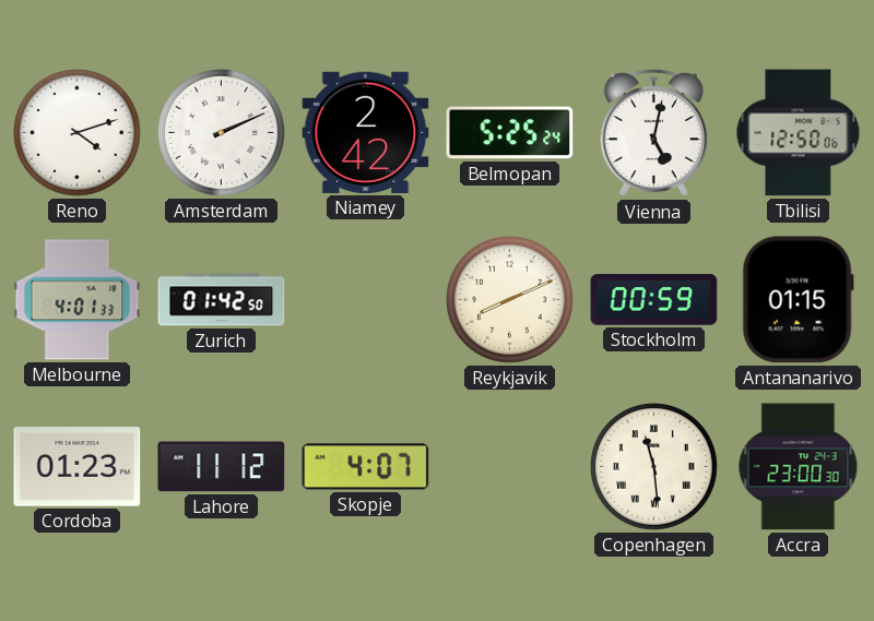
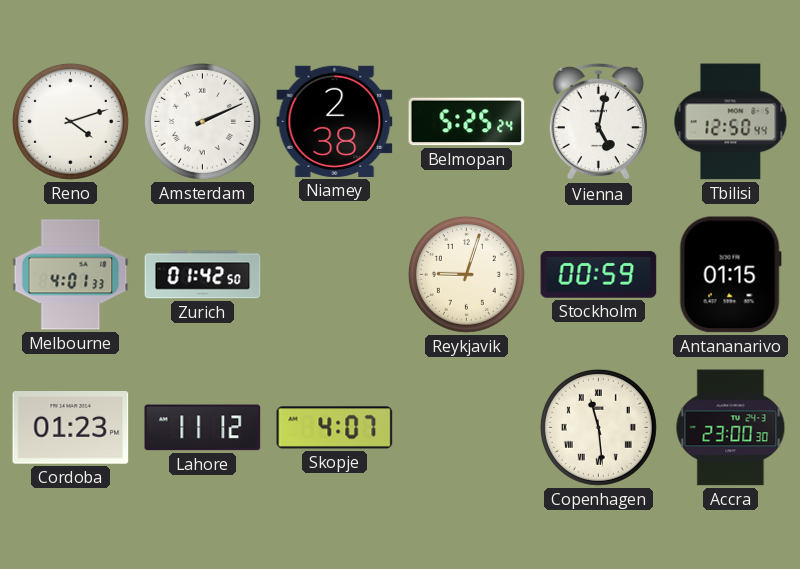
Niamey: 2:42 -> 2:38 (335, 121)
Tbilisi: 12:50:06 -> 12:50:44 (731, 122)
Reykjavik: 8:11 -> 9:03 (466, 274)
